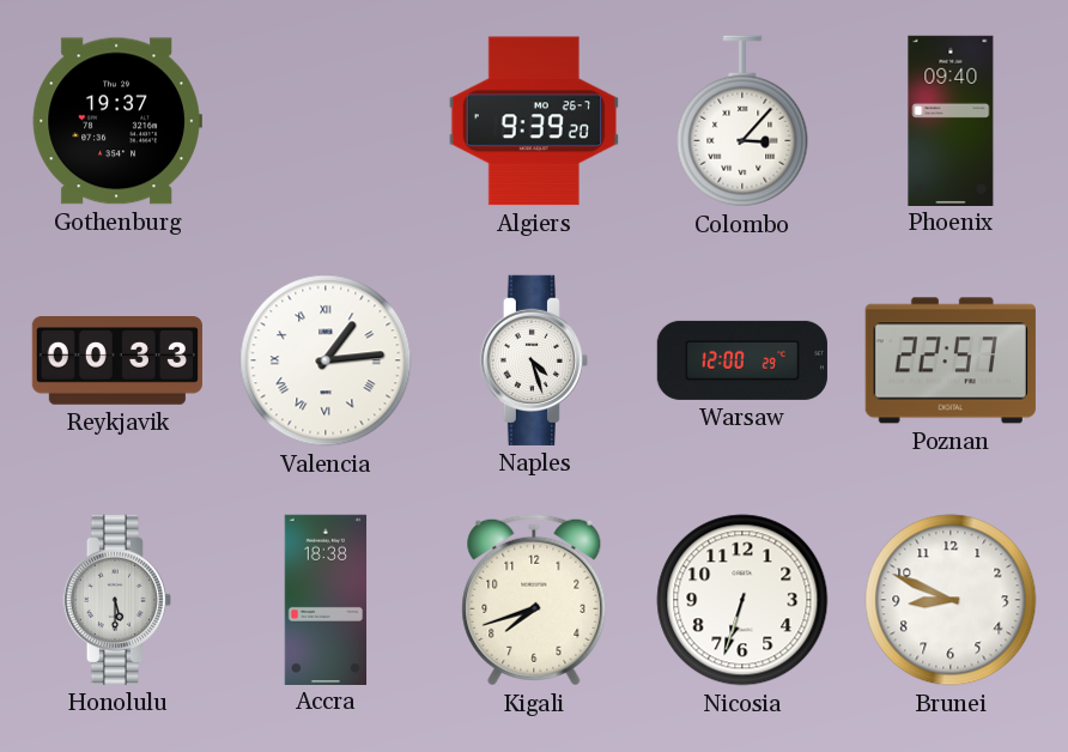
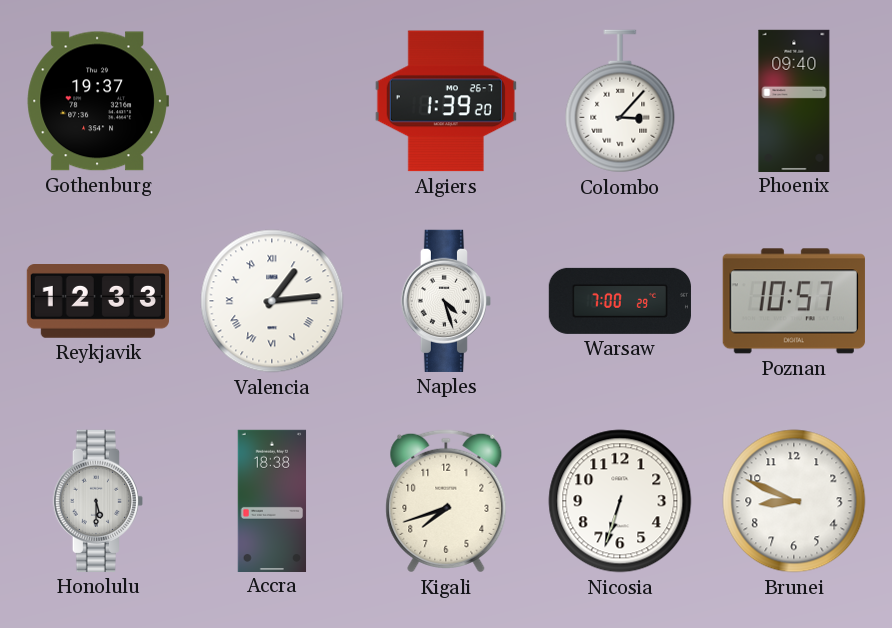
Algiers: 9:39 -> 1:39 (446, 101)
Reykjavik: 00:33 -> 12:33 (98, 301)
Warsaw: 12:00 -> 7:00 (620, 301)
Poznan: 22:57 -> 10:57 (794, 301)
